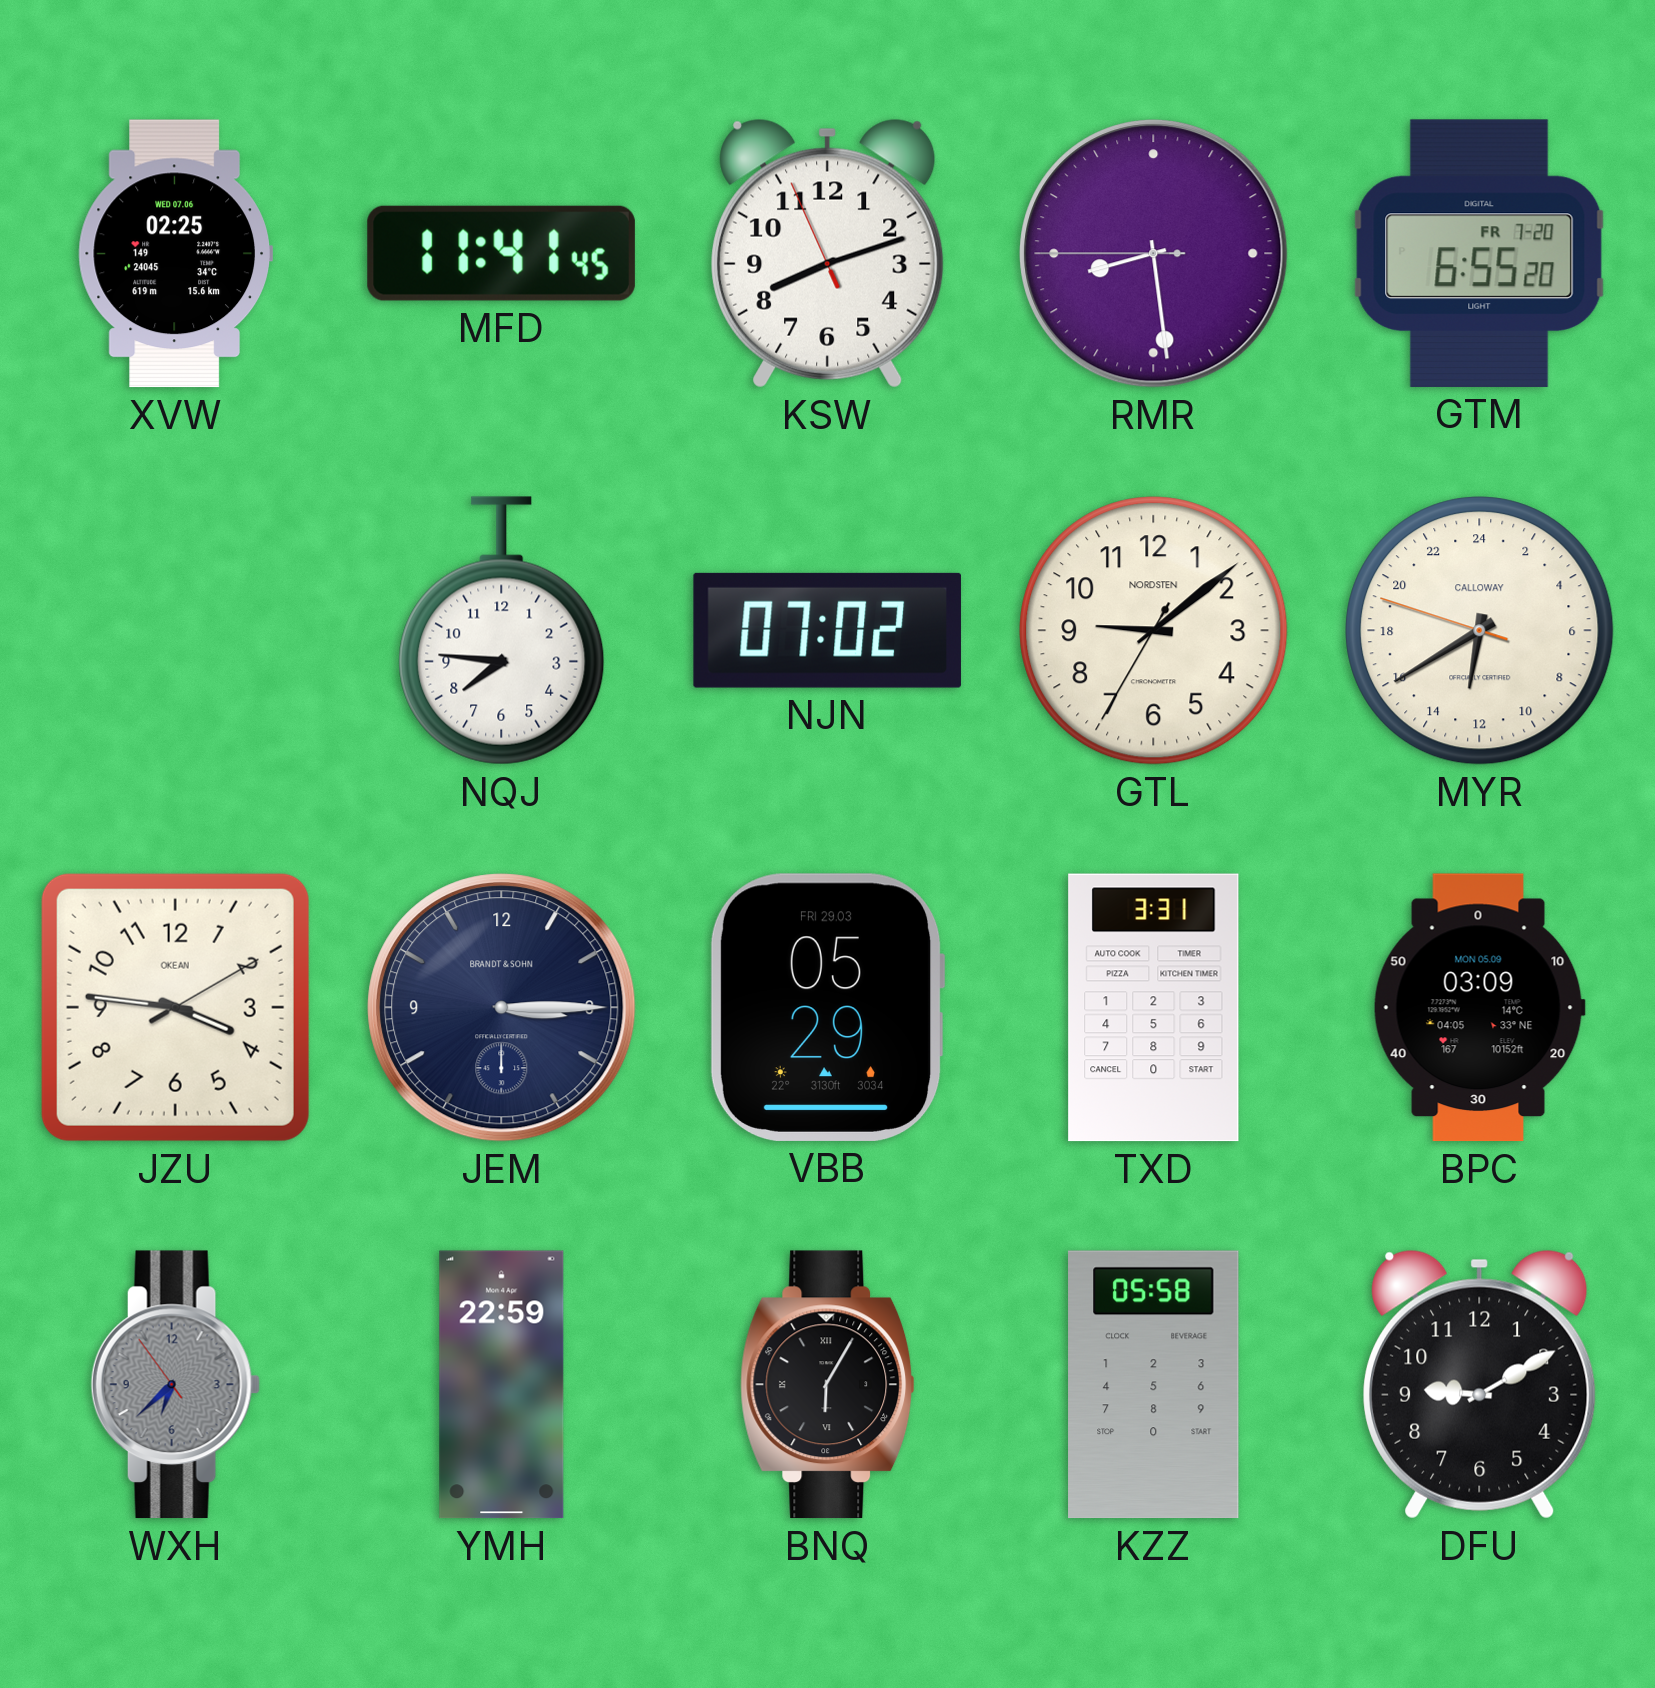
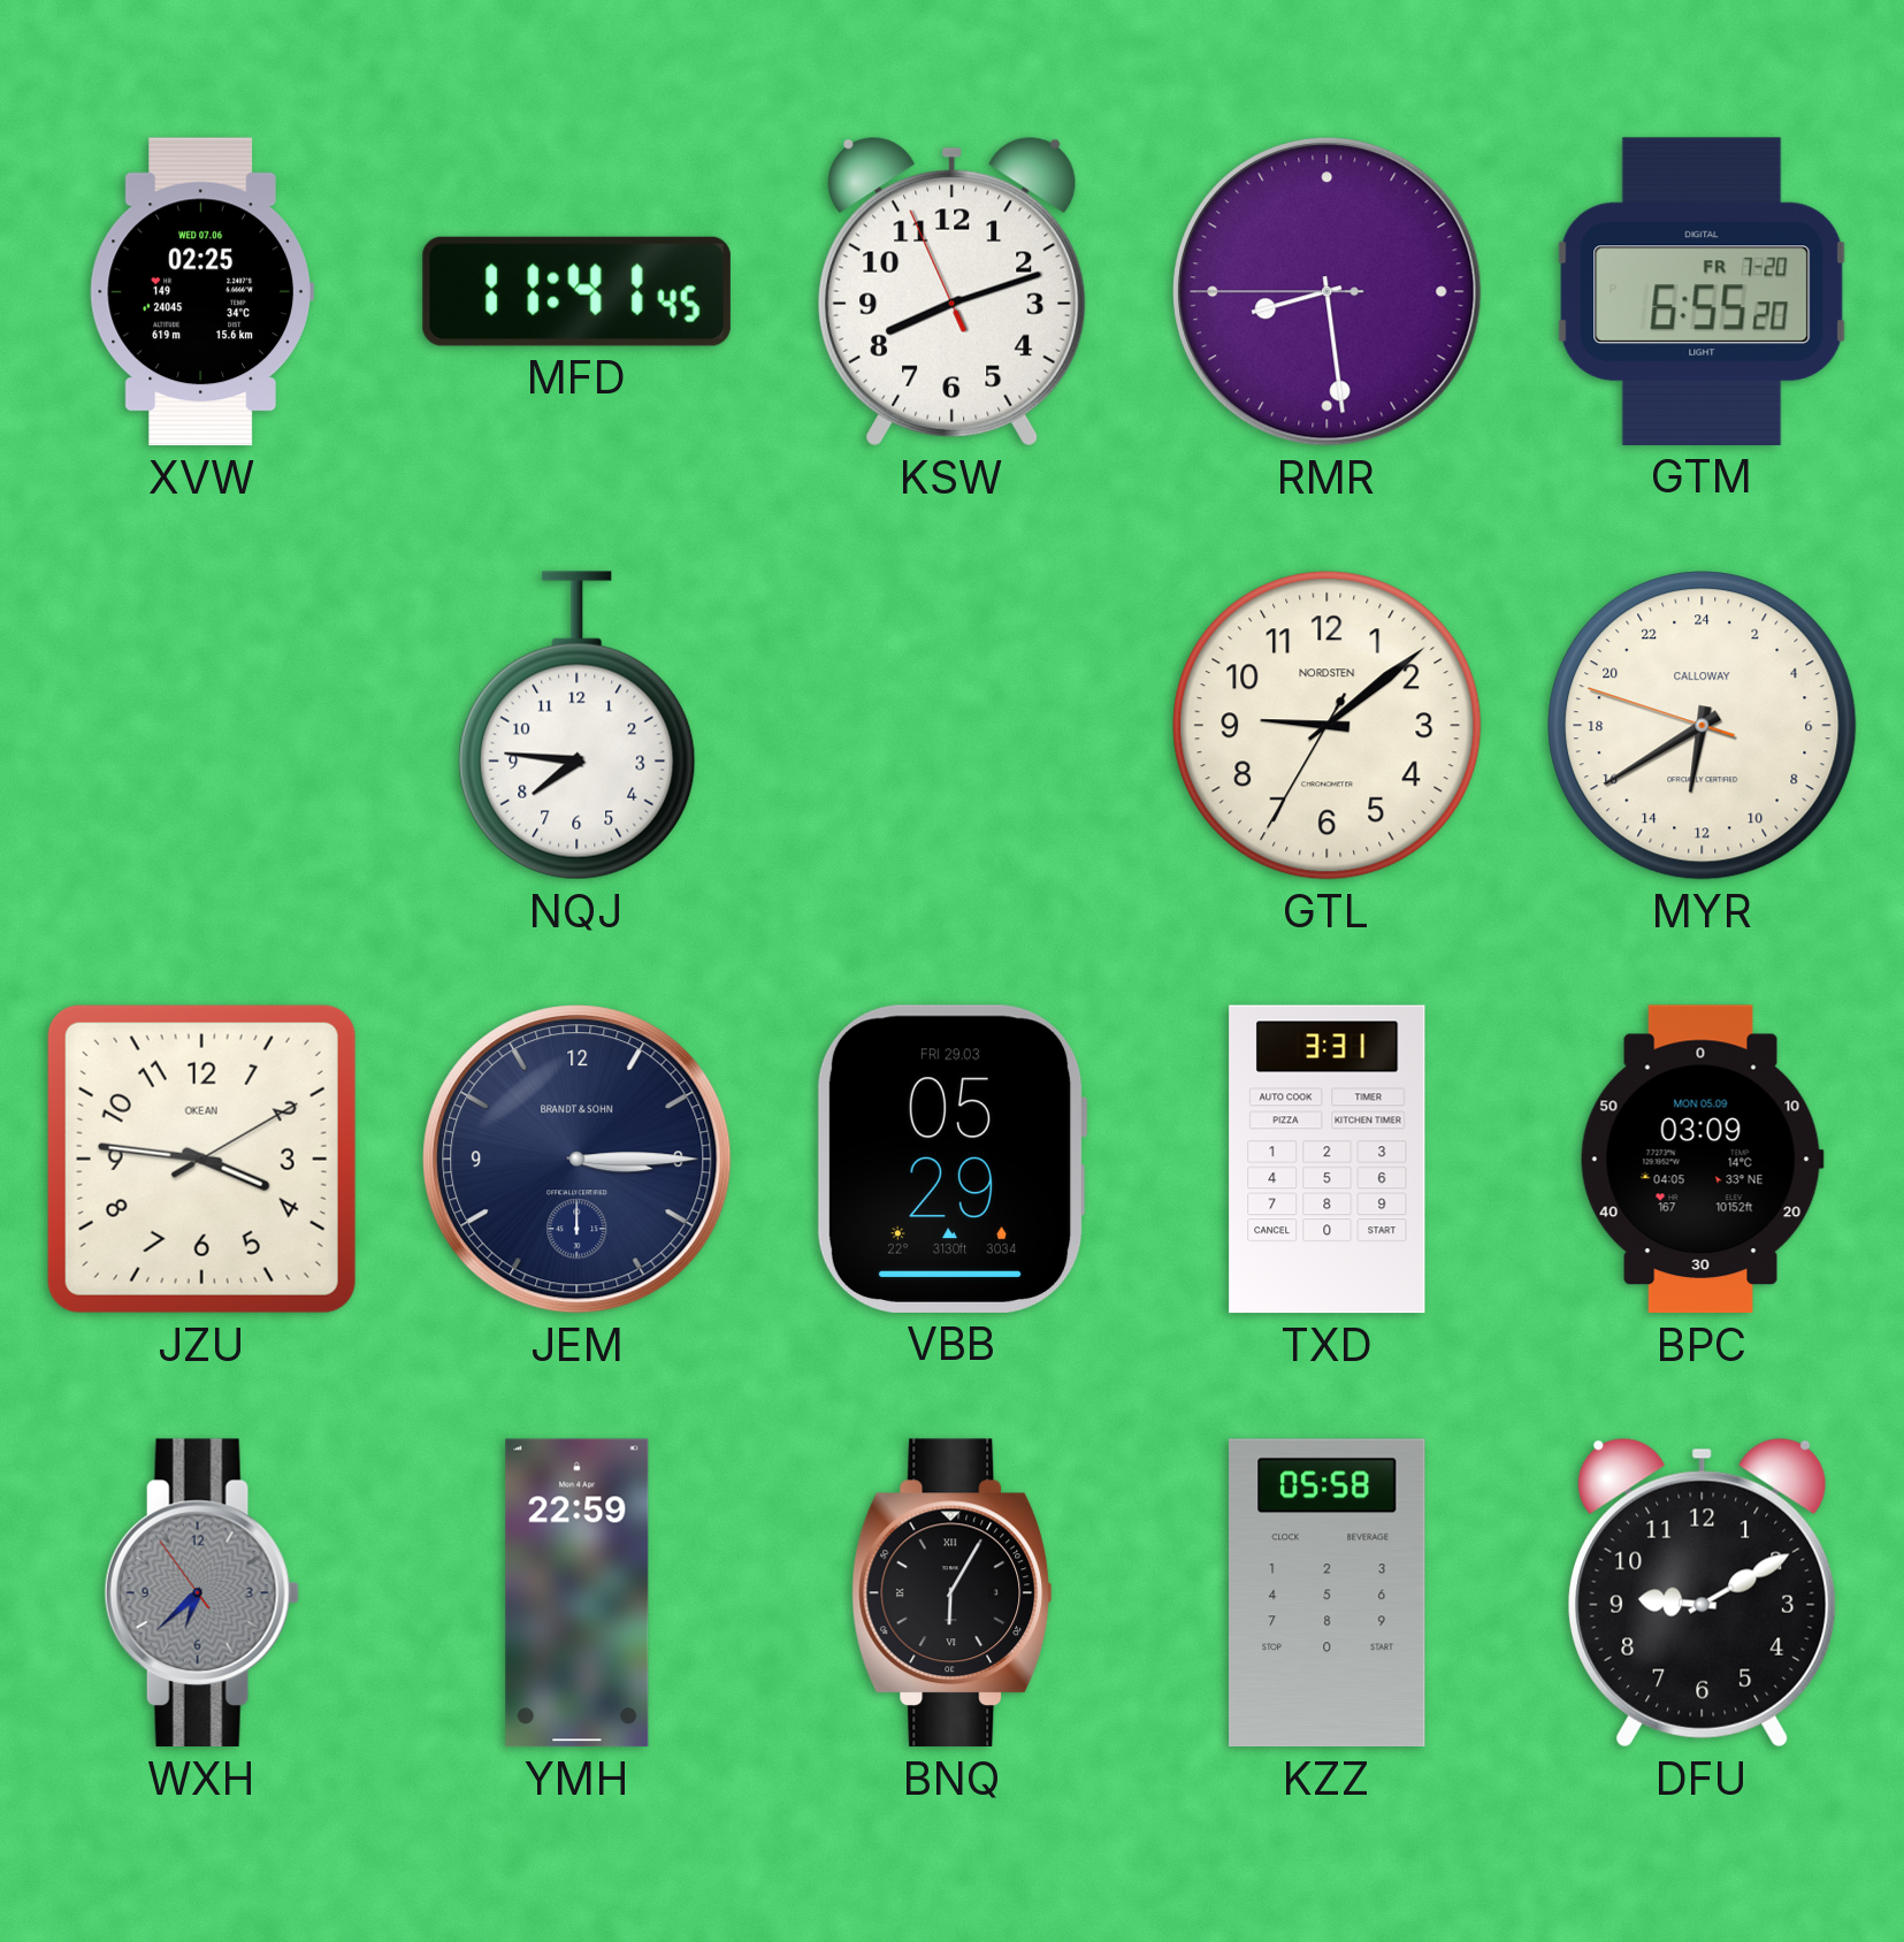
NJN: 07:02 -> none (827, 630)
